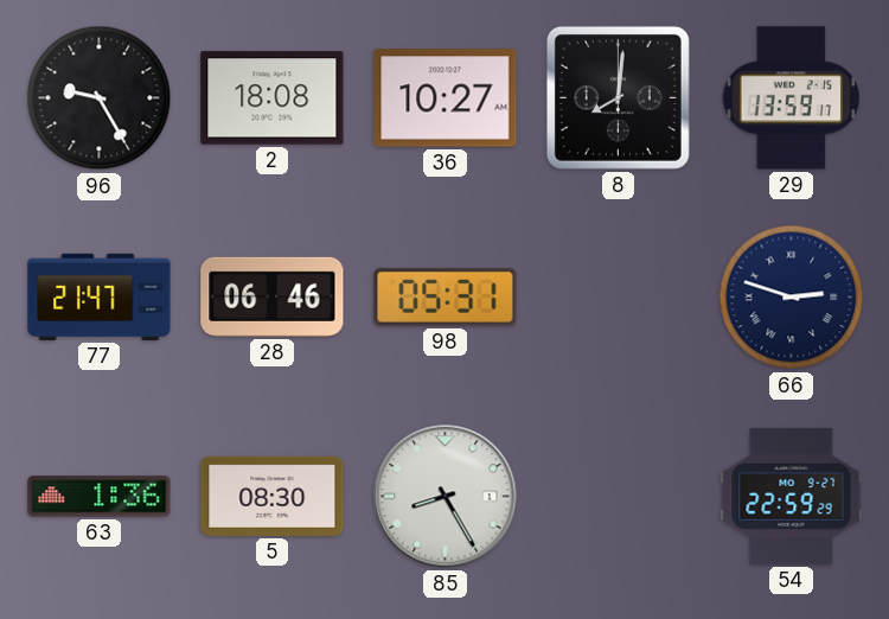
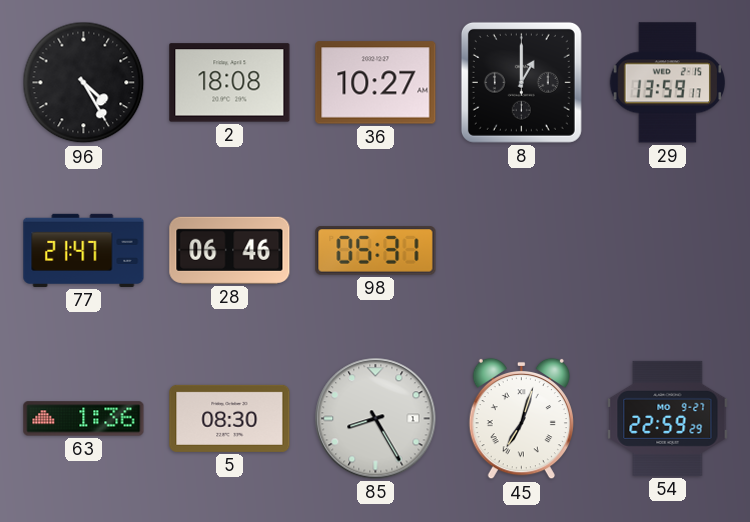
96: 9:25 -> 4:25 (84, 83)
8: 8:01 -> 1:00 (521, 82)
66: 2:48 -> none (792, 298)
45: none -> 7:03 (521, 419)
